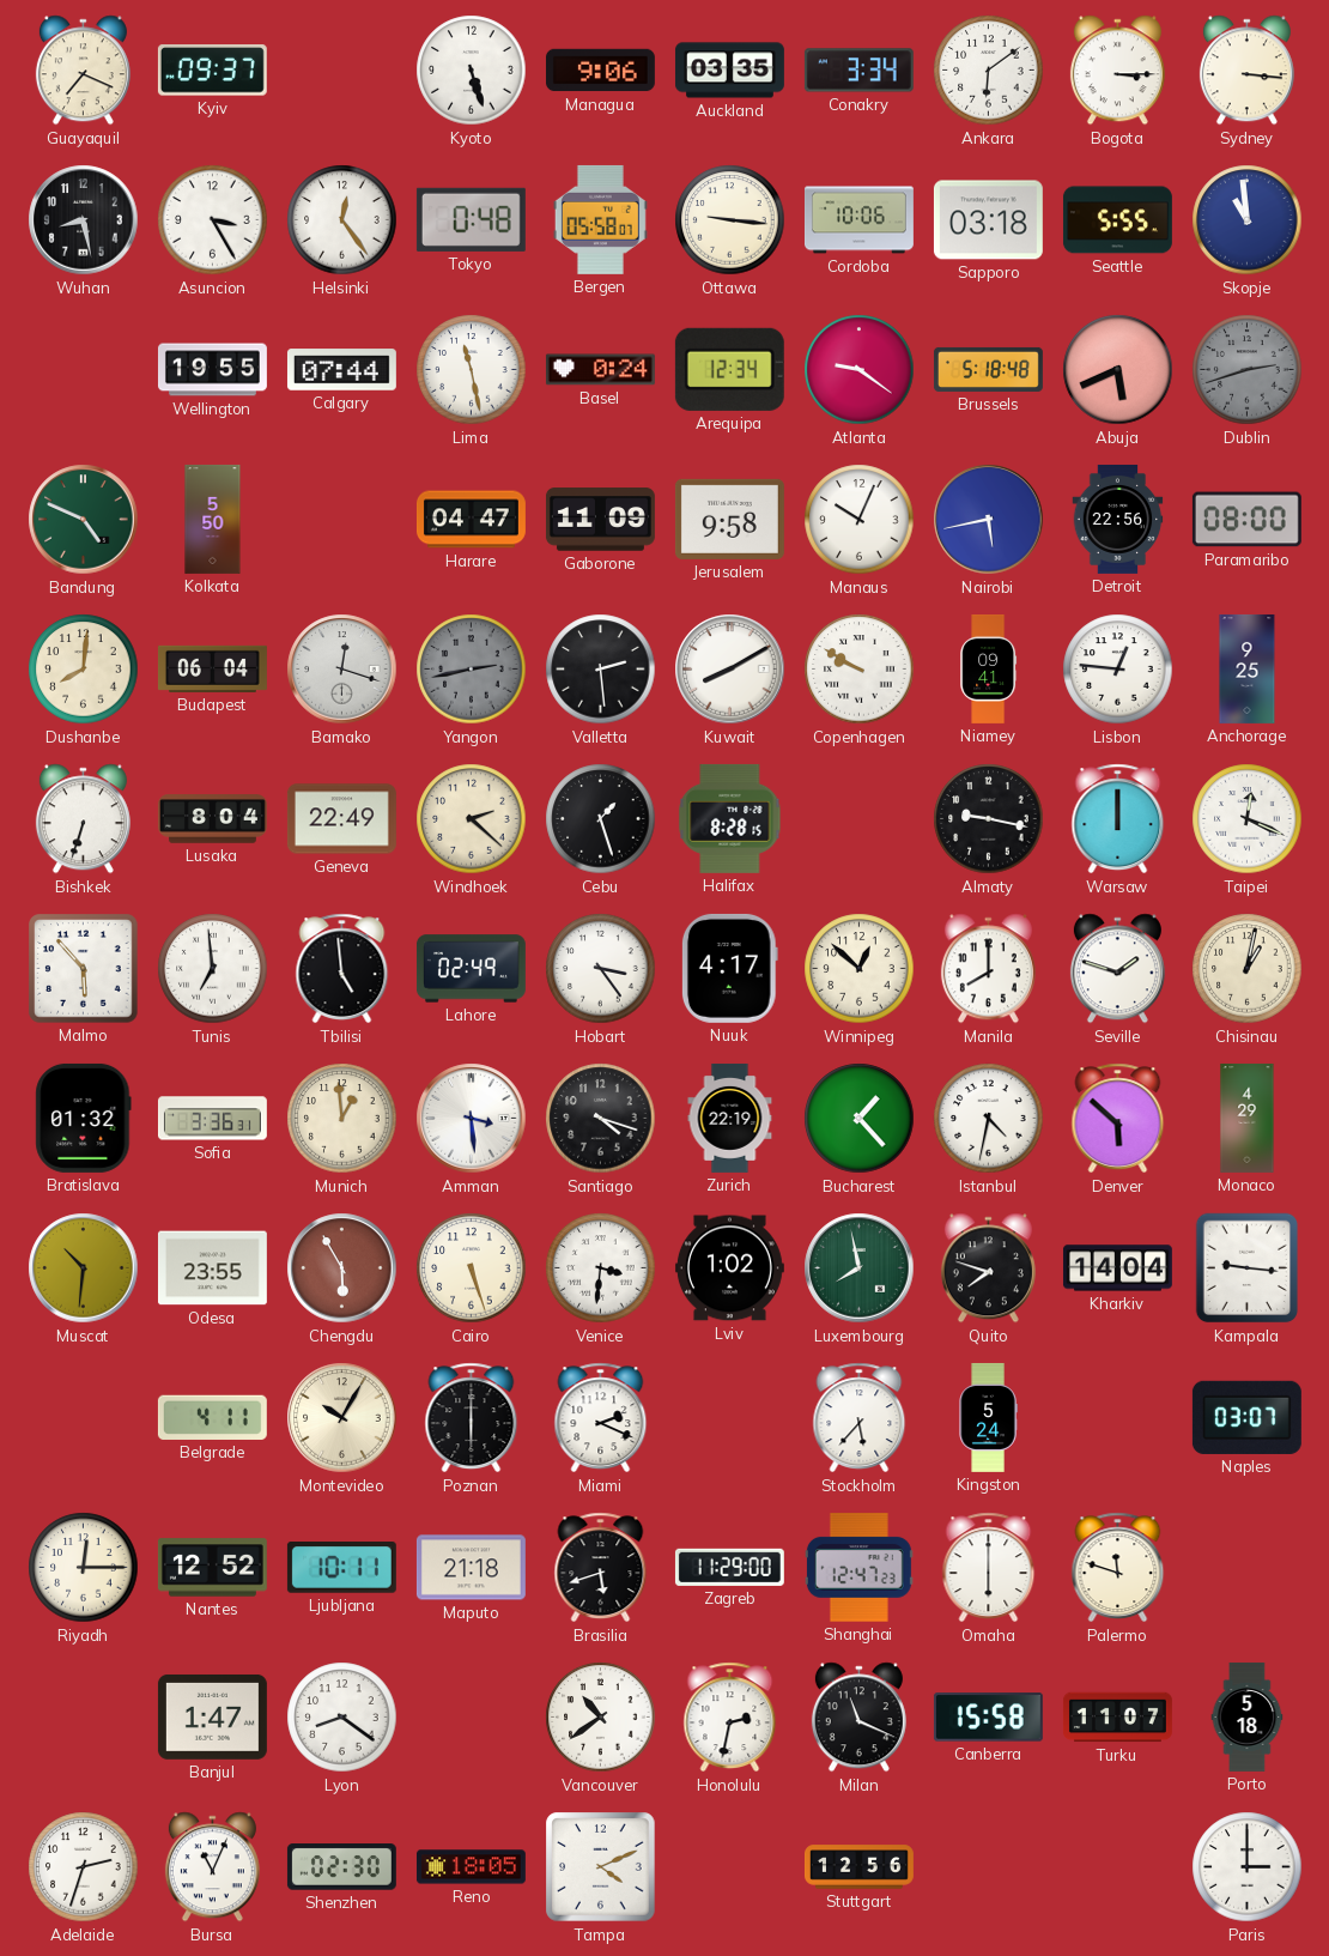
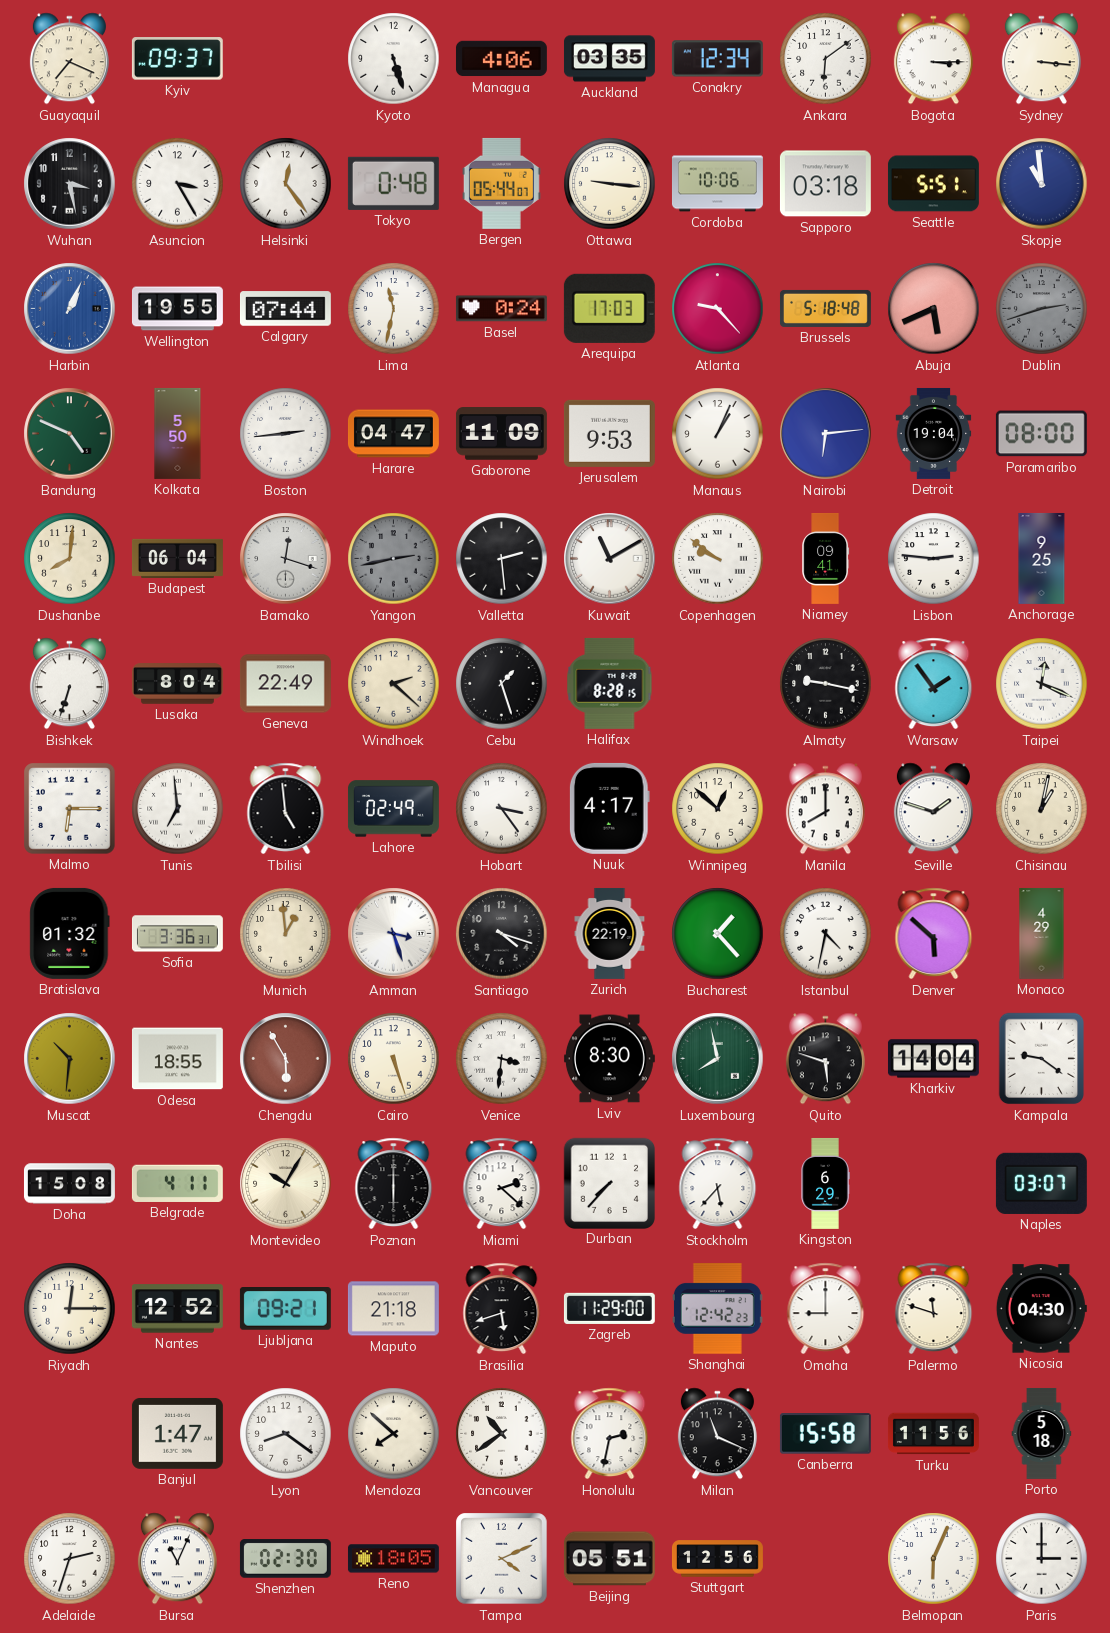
Managua: 9:06 -> 4:06 (501, 59)
Conakry: 3:34 -> 12:34 (717, 59)
Wuhan: 8:28 -> 3:28 (70, 184)
Bergen: 05:58 -> 05:44 (501, 183)
Seattle: 5:55 -> 5:51 (933, 184)
Harbin: none -> 1:04 (70, 309)
Lima: 11:28 -> 11:32 (394, 309)
Arequipa: 12:34 -> 17:03 (609, 308)
Atlanta: 9:21 -> 9:23 (718, 309)
Boston: none -> 2:44 (286, 434)
Jerusalem: 9:58 -> 9:53 (609, 433)
Manaus: 10:04 -> 1:04 (718, 434)
Nairobi: 5:43 -> 6:14 (826, 434)
Detroit: 22:56 -> 19:04 (934, 433)
Kuwait: 8:10 -> 11:10 (610, 559)
Copenhagen: 9:50 -> 9:51 (718, 559)
Lisbon: 12:46 -> 2:46 (934, 559)
Warsaw: 12:00 -> 1:54 (934, 684)
Malmo: 5:53 -> 6:15 (70, 809)
Amman: 3:29 -> 3:27 (394, 934)
Odesa: 23:55 -> 18:55 (177, 1059)
Lviv: 1:02 -> 8:30 (609, 1059)
Quito: 7:48 -> 5:48 (825, 1059)
Kampala: 9:16 -> 9:21 (1042, 1059)
Doha: none -> 15:08 (70, 1184)
Miami: 2:19 -> 2:22 (502, 1184)
Durban: none -> 7:37 (609, 1183)
Kingston: 5:24 -> 6:29 (825, 1183)
Ljubljana: 10:11 -> 09:21 (285, 1309)
Shanghai: 12:47 -> 12:42 (717, 1309)
Omaha: 6:00 -> 9:00 (826, 1309)
Nicosia: none -> 04:30 (1041, 1309)
Mendoza: none -> 7:52 (394, 1434)
Turku: 11:07 -> 11:56 (933, 1434)
Beijing: none -> 05:51 (609, 1559)
Belmopan: none -> 6:04 (934, 1559)
